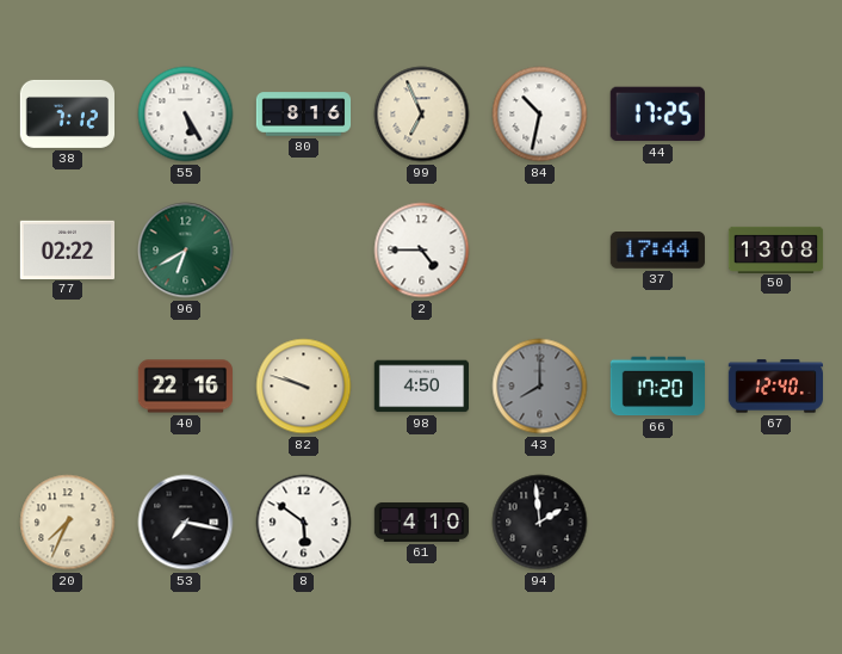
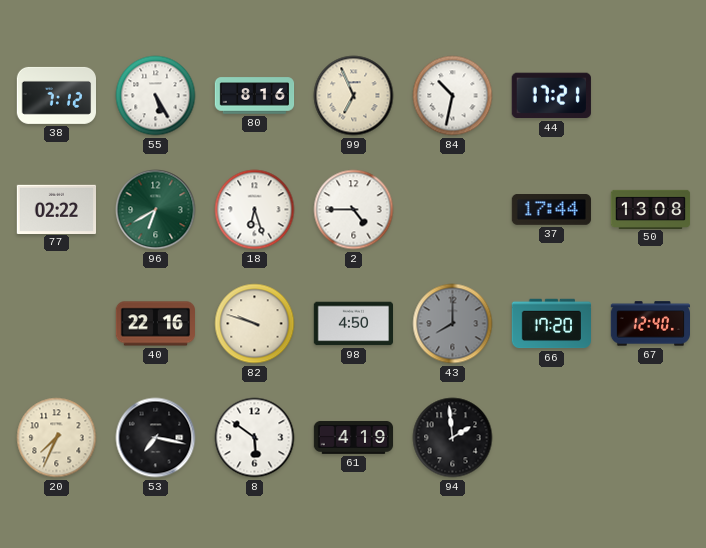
44: 17:25 -> 17:21 (551, 96)
18: none -> 6:27 (255, 210)
61: 4:10 -> 4:19 (354, 437)
